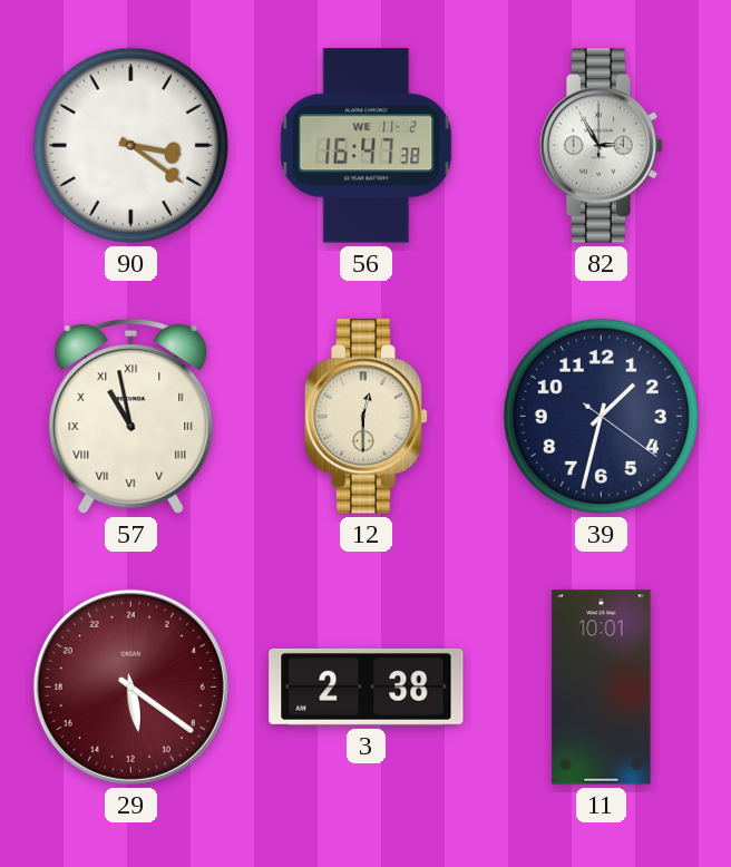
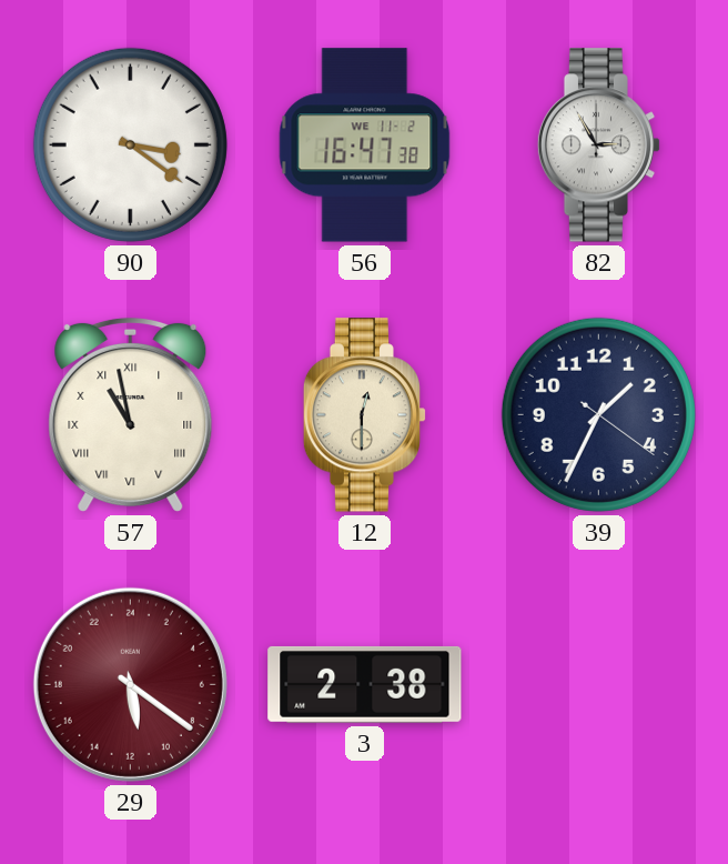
39: 1:32 -> 1:34 (598, 414)
11: 10:01 -> none (602, 688)
